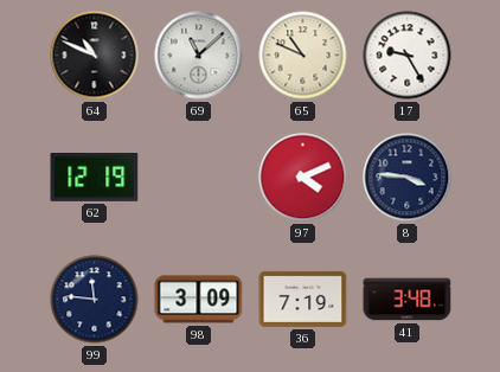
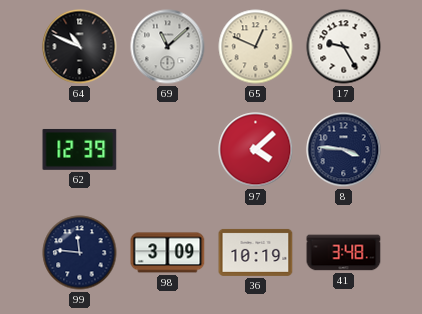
65: 10:49 -> 12:49 (256, 47)
62: 12:19 -> 12:39 (80, 149)
97: 4:11 -> 4:08 (256, 150)
36: 7:19 -> 10:19 (256, 252)
